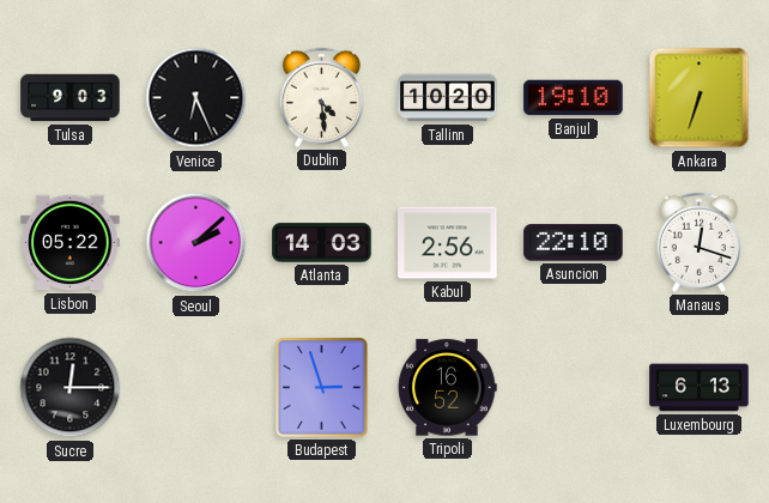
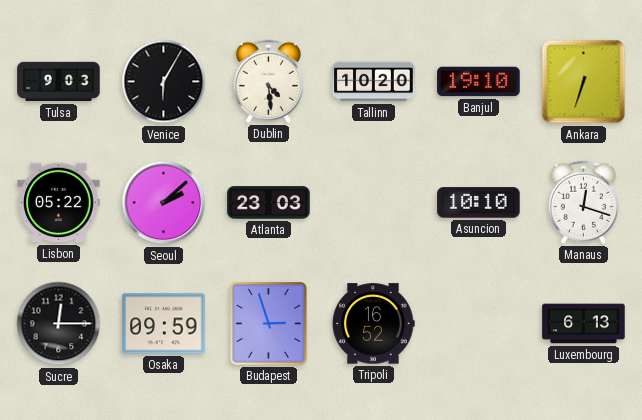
Venice: 6:26 -> 6:05 (164, 82)
Atlanta: 14:03 -> 23:03 (269, 203)
Kabul: 2:56 -> none (448, 243)
Asuncion: 22:10 -> 10:10 (479, 203)
Osaka: none -> 09:59 (164, 324)
